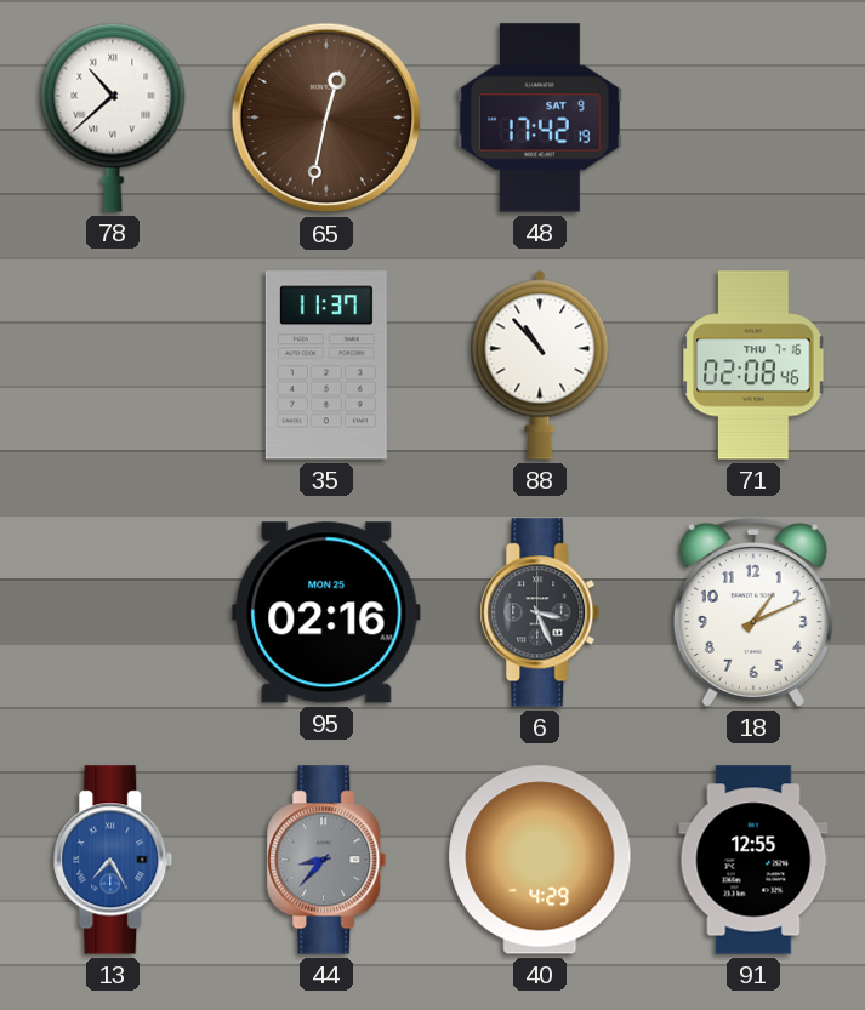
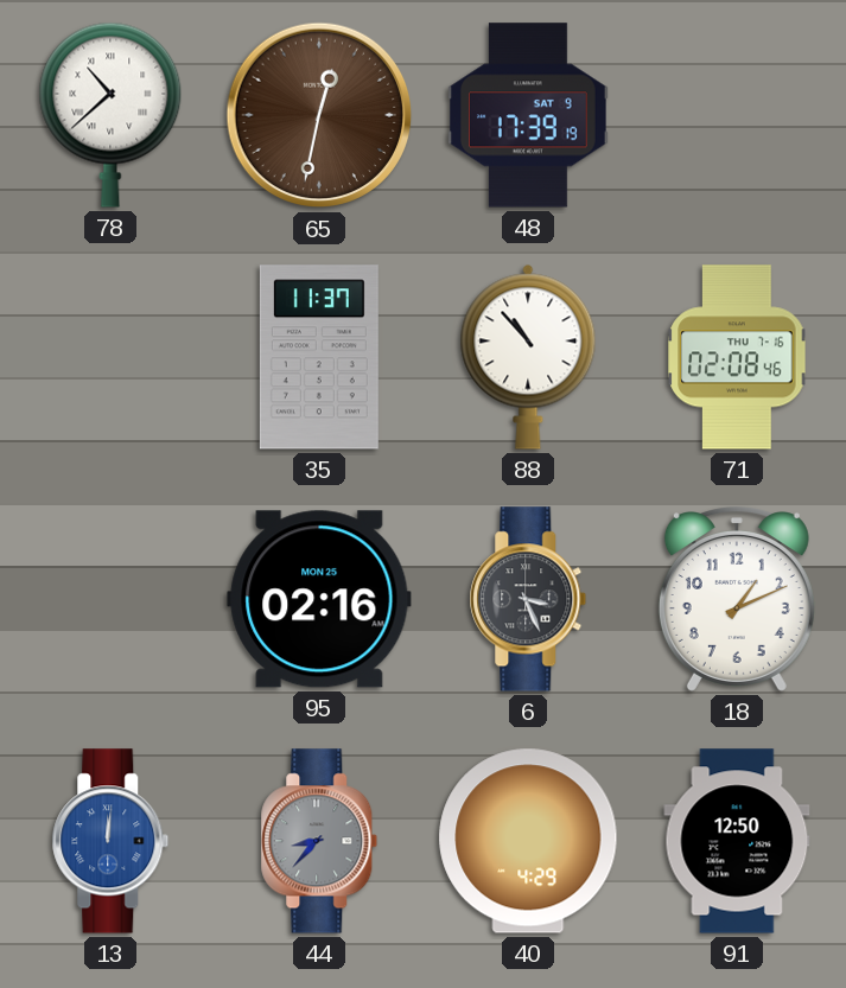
48: 17:42 -> 17:39 (529, 115)
13: 7:25 -> 12:01 (110, 841)
91: 12:55 -> 12:50 (737, 841)
